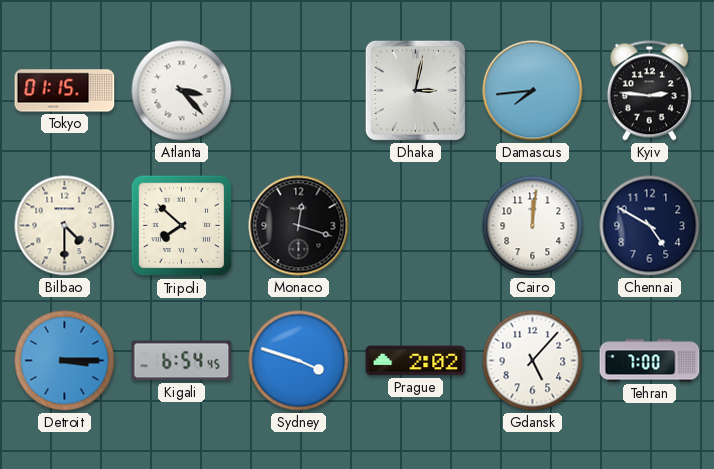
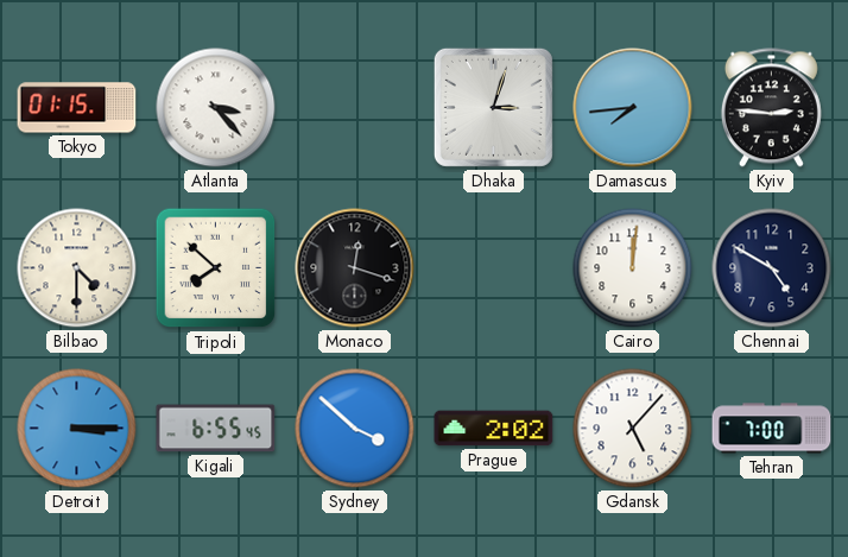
Dhaka: 3:02 -> 3:03 (493, 107)
Kigali: 6:54 -> 6:55 (216, 429)
Sydney: 3:48 -> 3:52 (355, 429)
